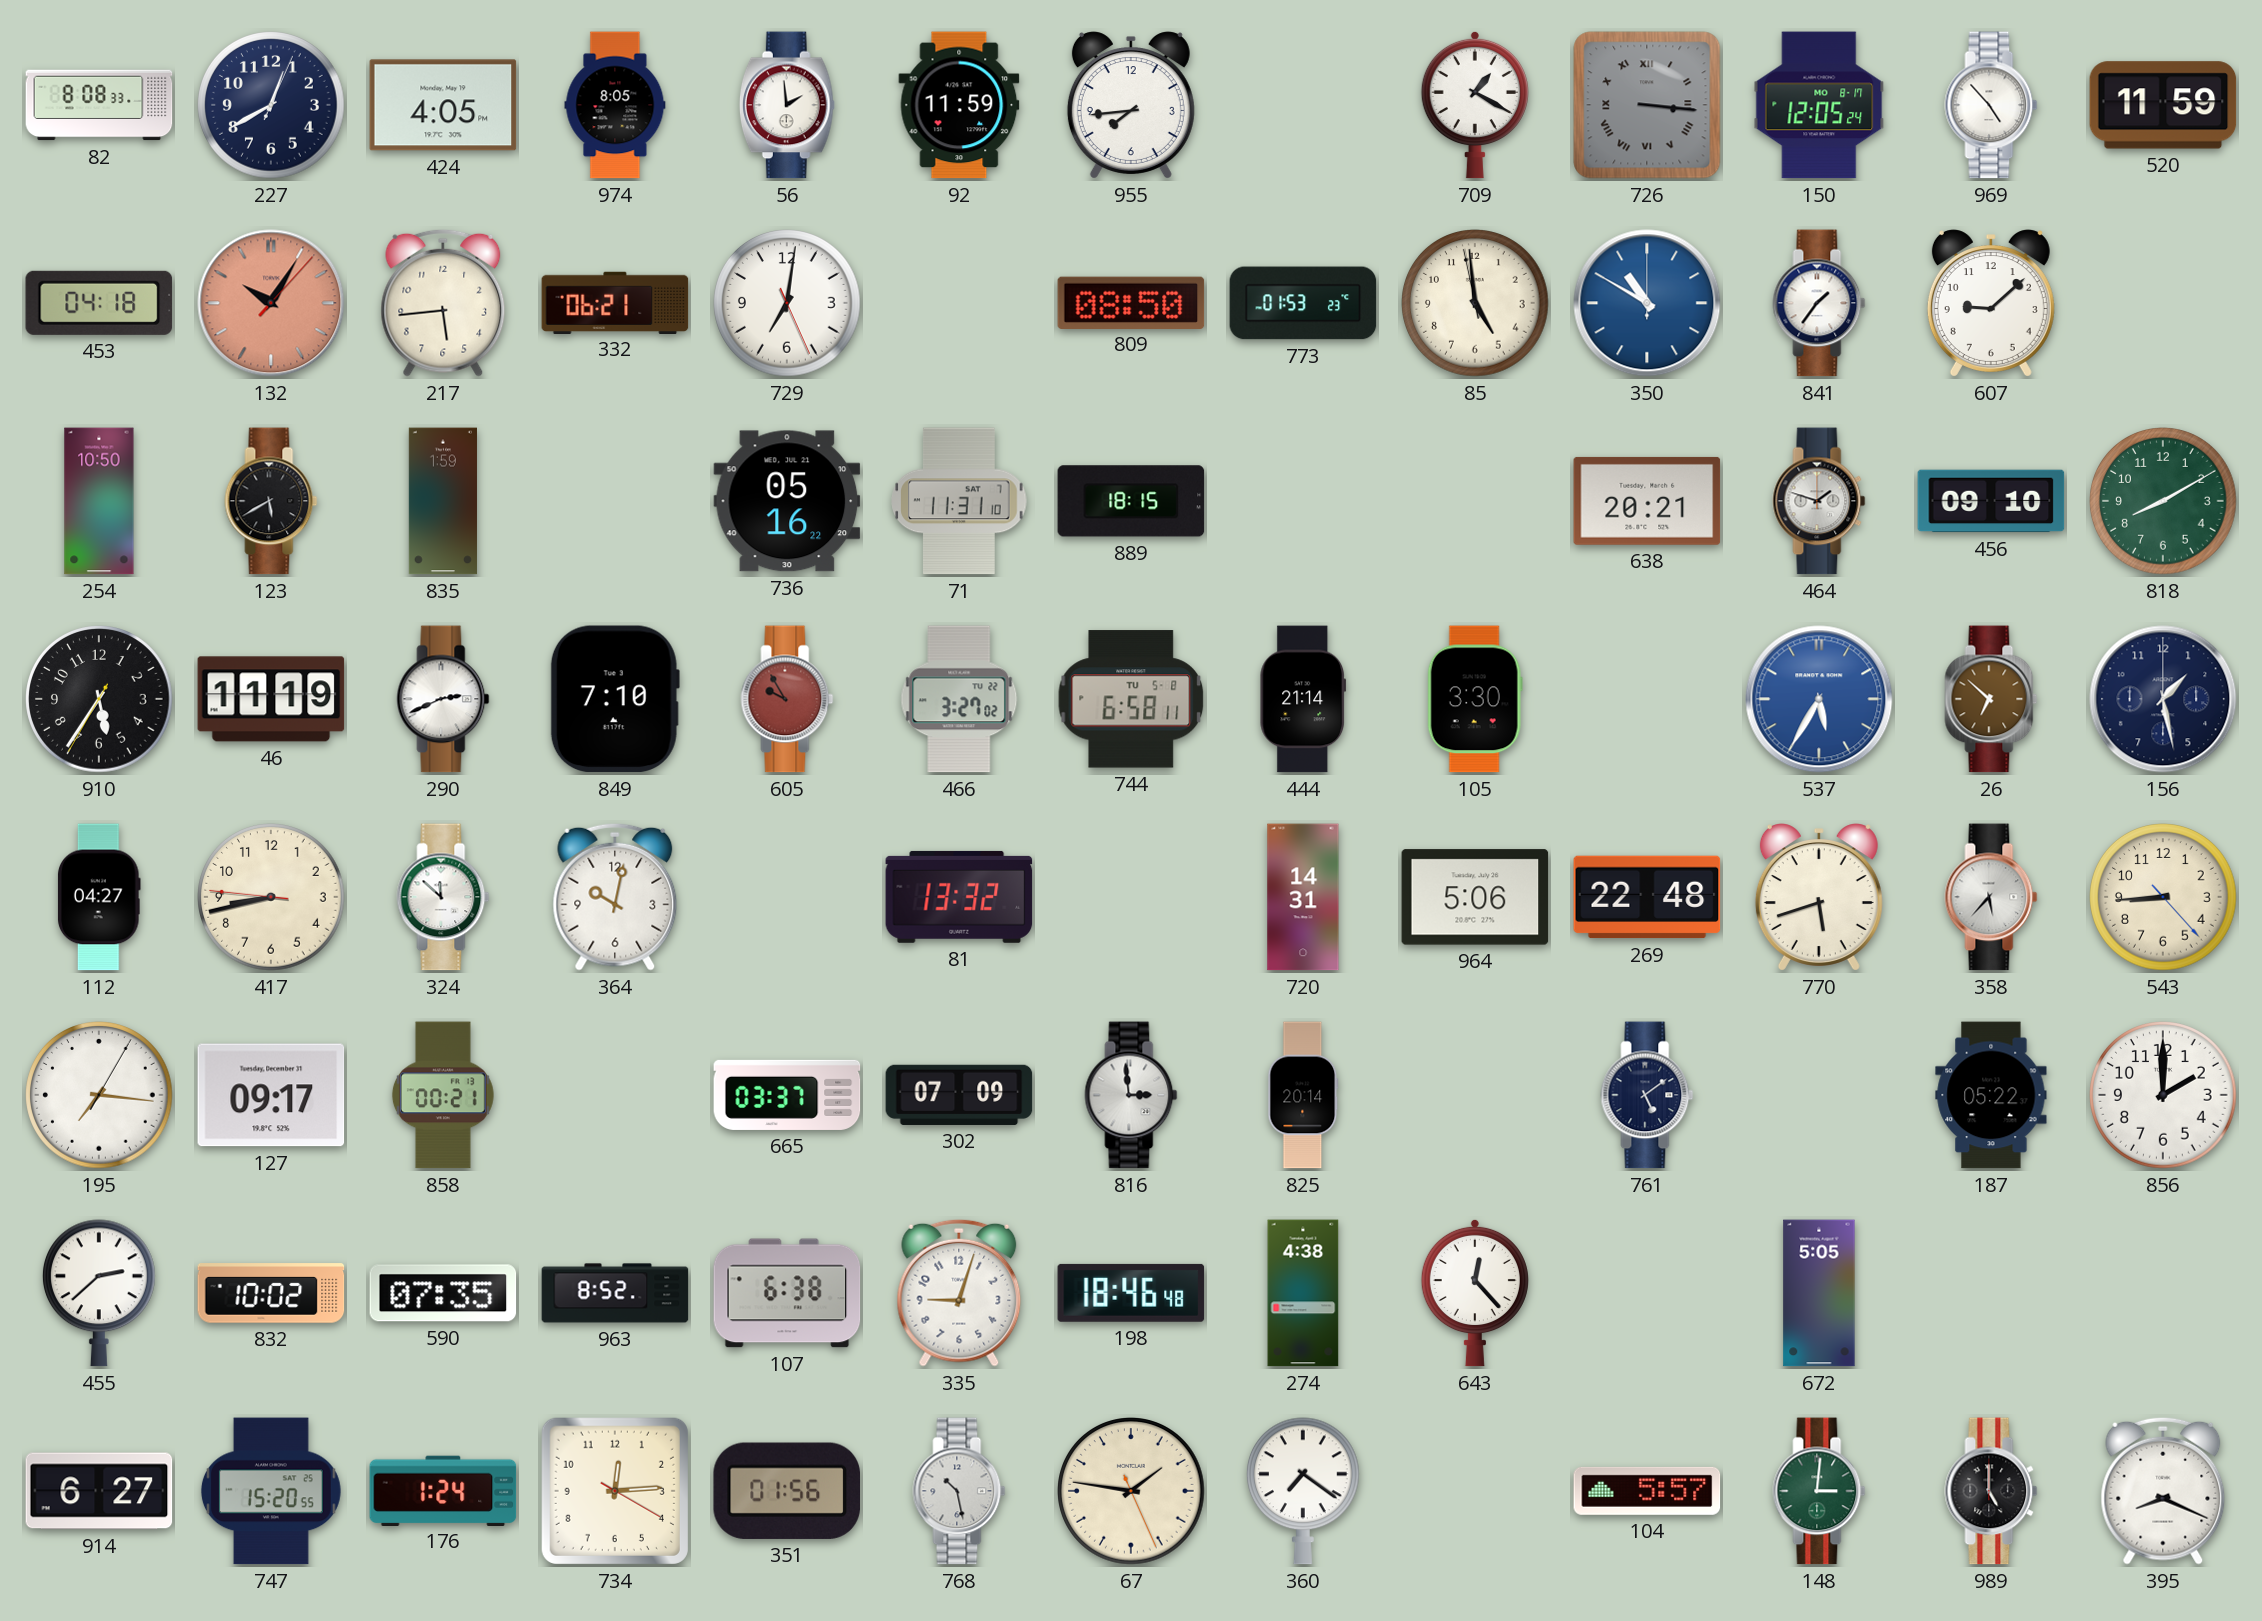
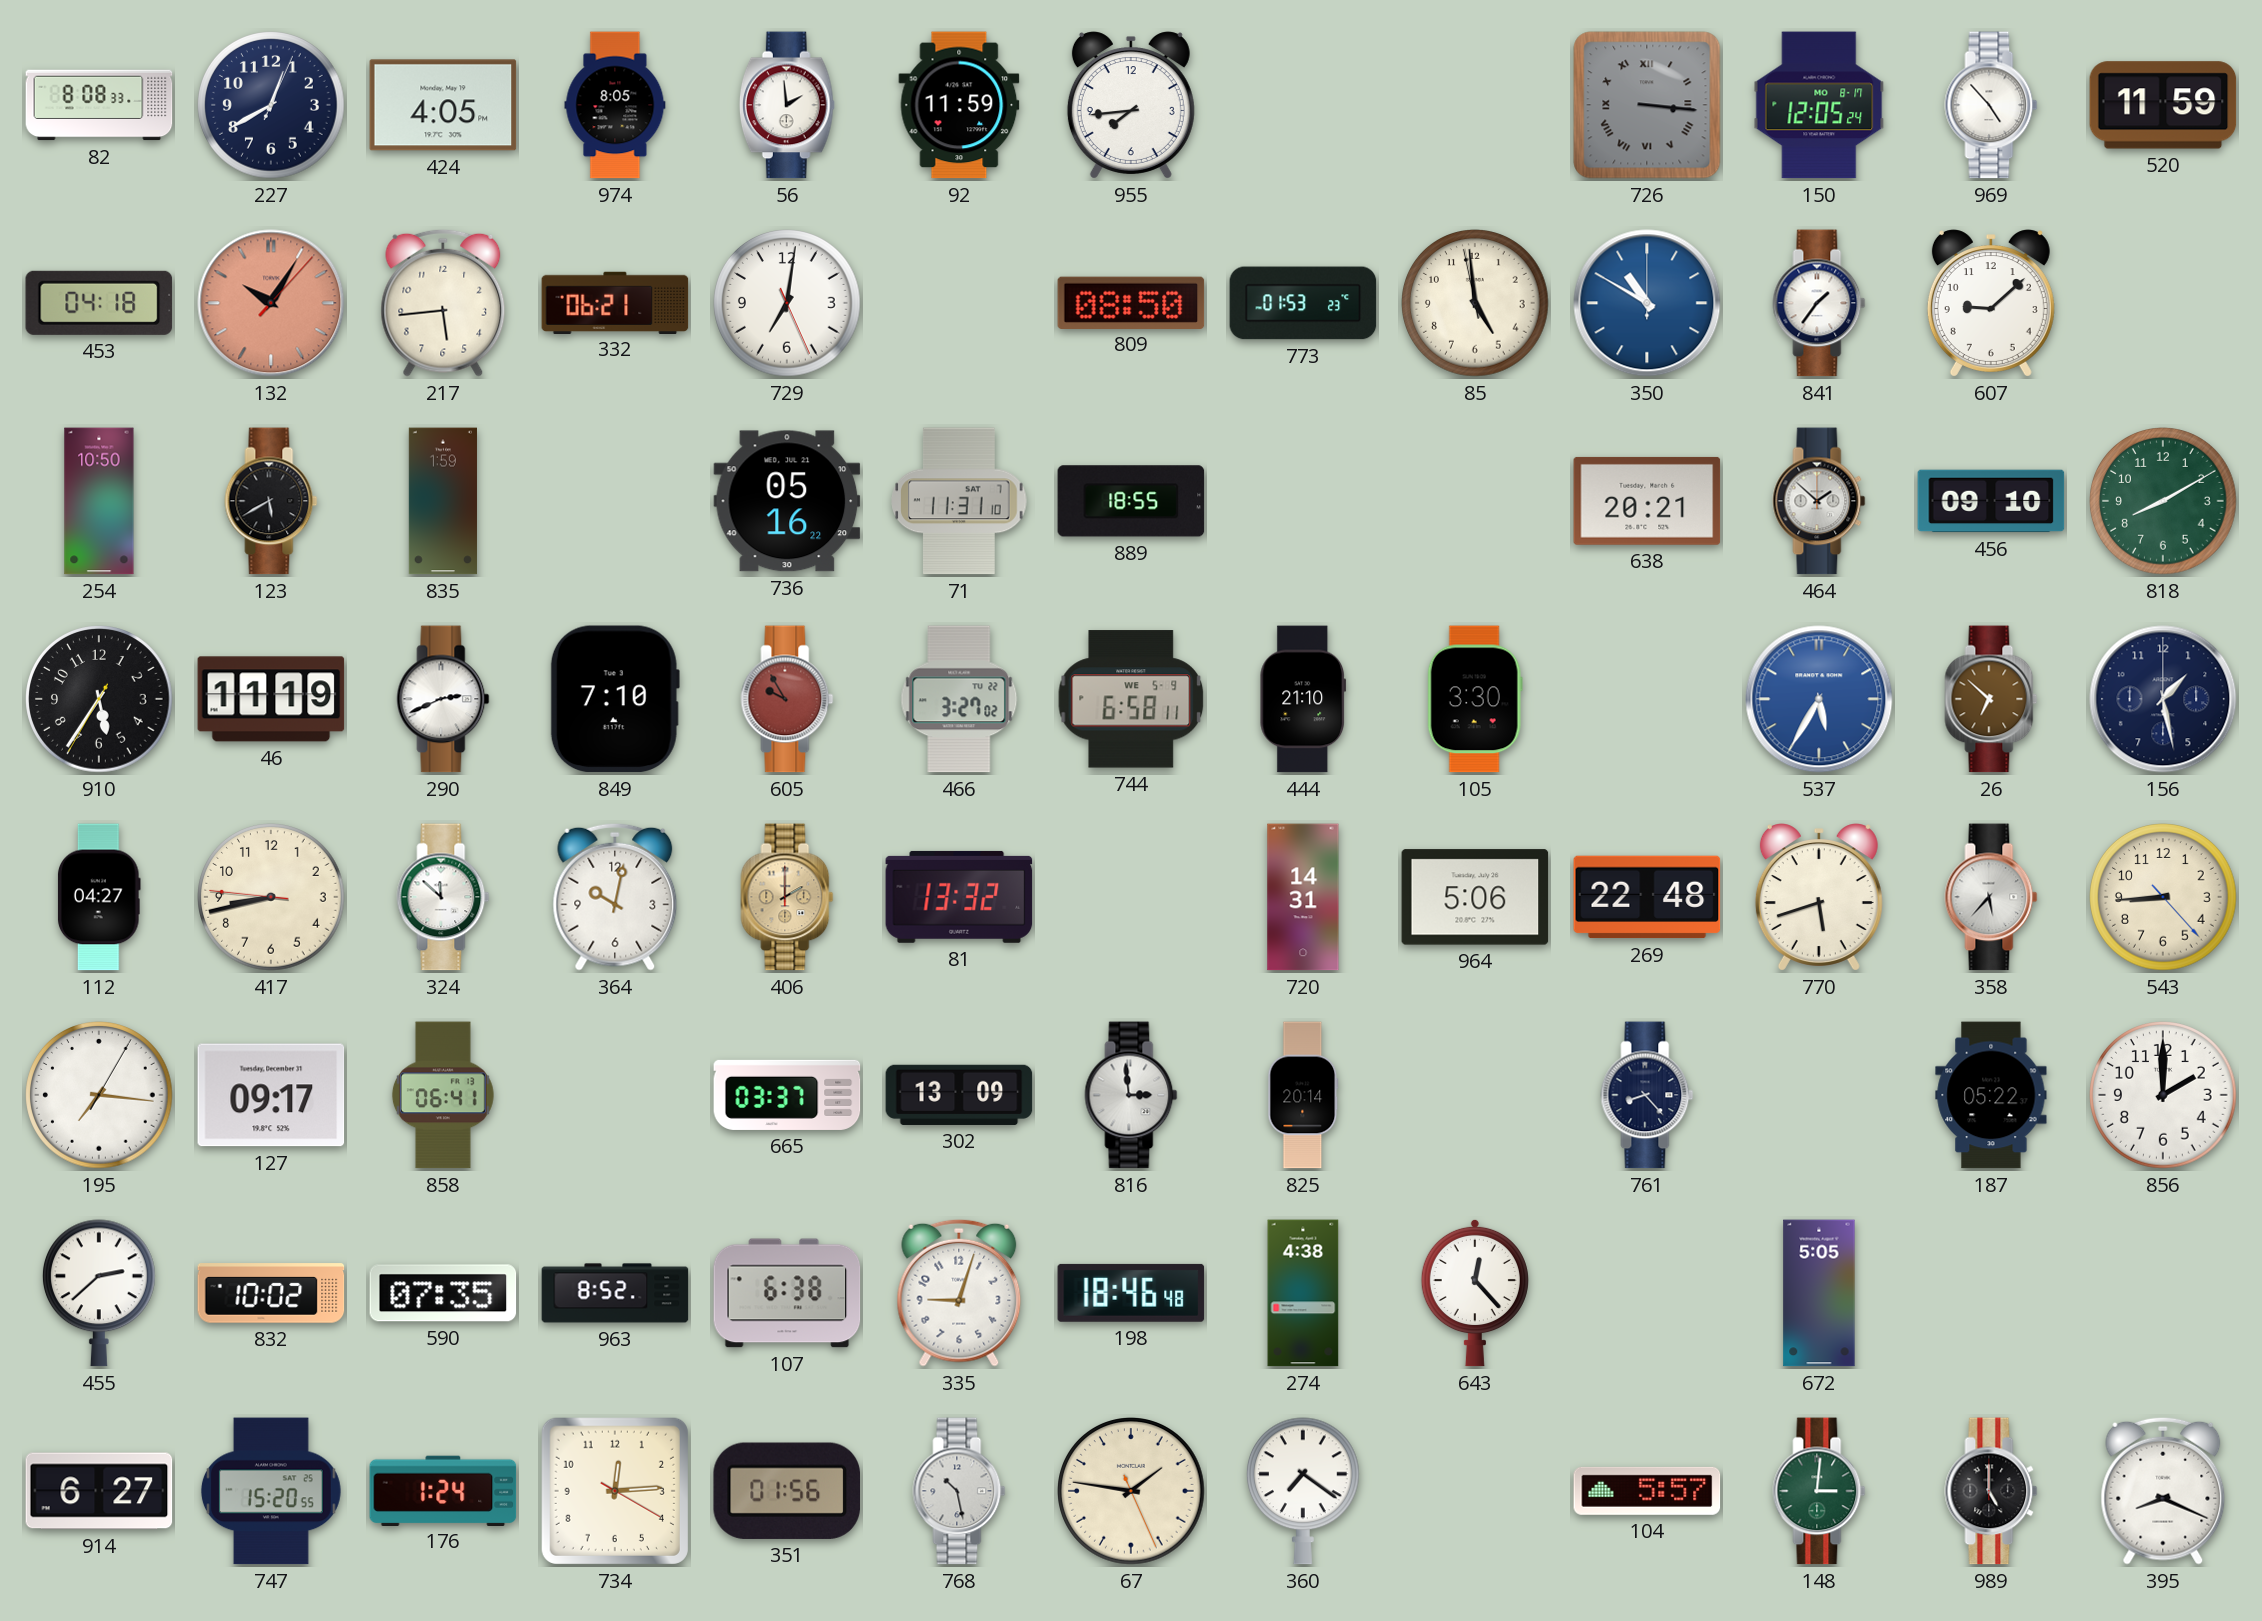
709: 1:20 -> none (1475, 105)
889: 18:15 -> 18:55 (1131, 501)
464: 1:48 -> 1:52 (1819, 501)
744 date: TU 5-8 -> WE 5-9 (1131, 699)
444: 21:14 -> 21:10 (1303, 699)
406: none -> 2:00 (787, 897)
858: 00:21 -> 06:41 (443, 1095)
302: 07:09 -> 13:09 (959, 1095)
761: 5:09 -> 8:23 (1647, 1095)
